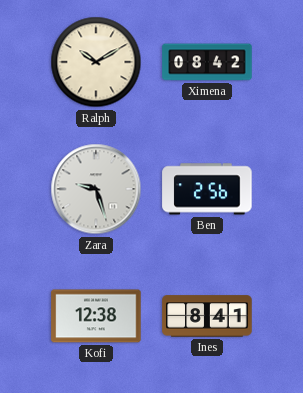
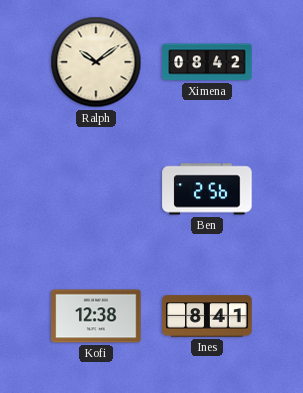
Ralph: 10:10 -> 10:09 (96, 62)
Zara: 9:27 -> none (96, 189)
